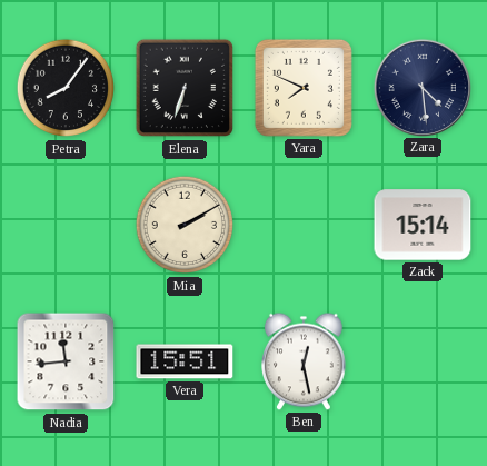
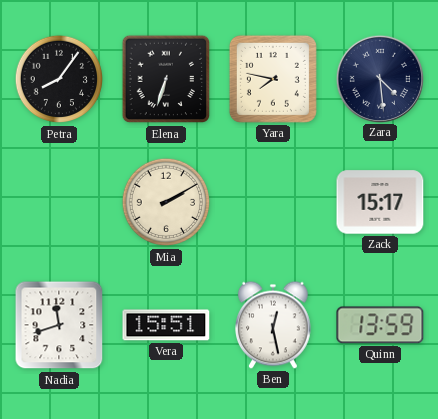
Yara: 7:49 -> 7:47 (273, 79)
Zack: 15:14 -> 15:17 (380, 202)
Nadia: 11:44 -> 11:42 (59, 325)
Quinn: none -> 13:59 (380, 325)
